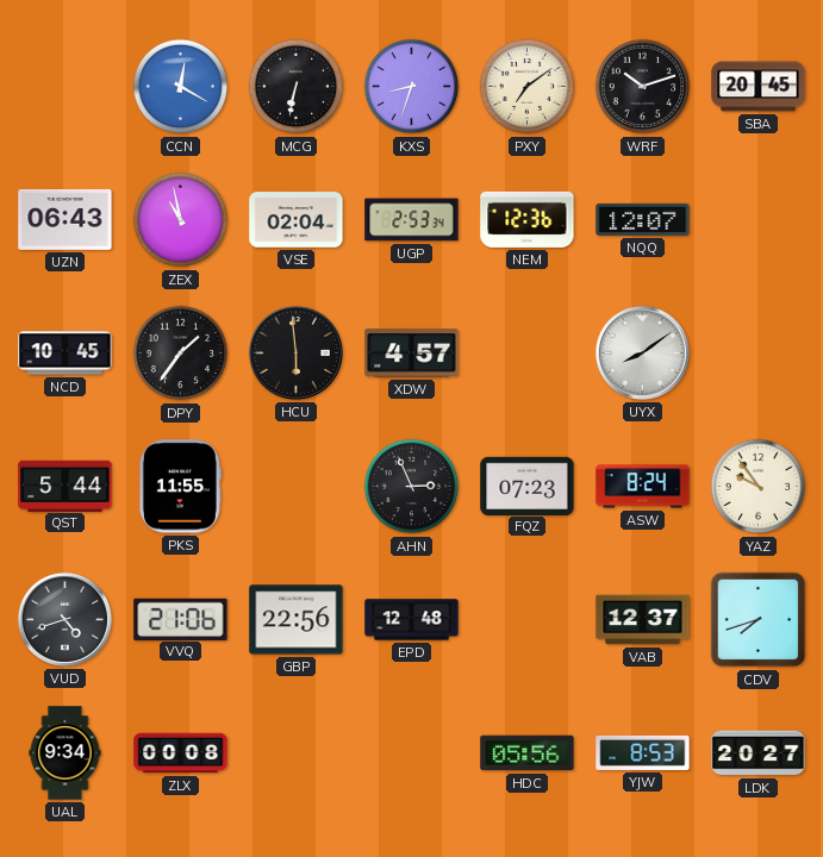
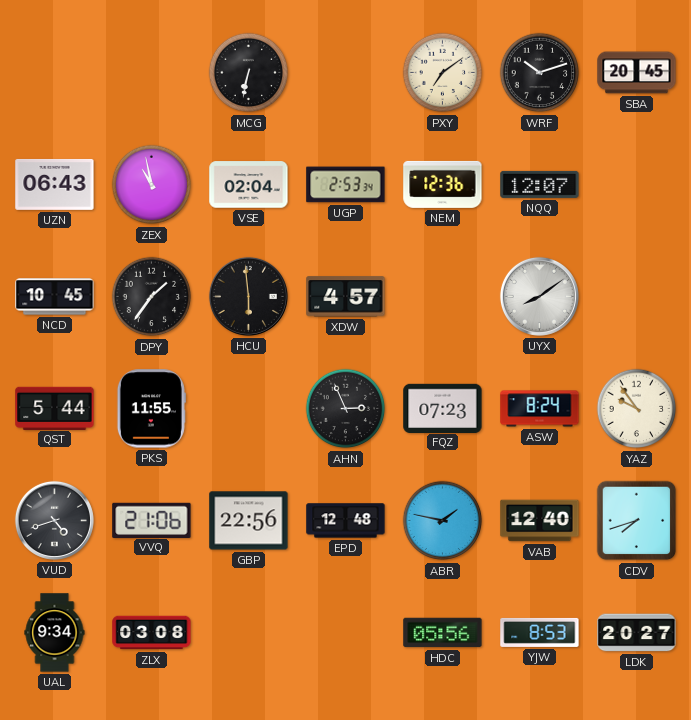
CCN: 12:20 -> none (181, 87)
KXS: 8:33 -> none (412, 87)
ABR: none -> 1:47 (443, 521)
VAB: 12:37 -> 12:40 (540, 521)
ZLX: 00:08 -> 03:08 (152, 633)
